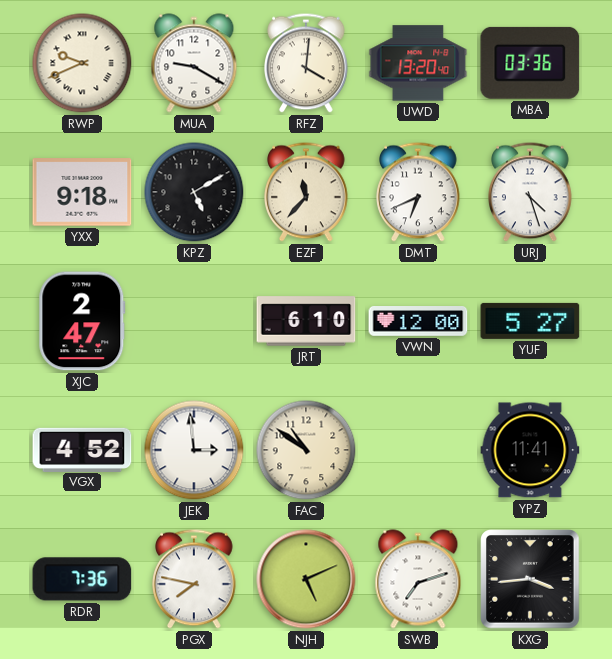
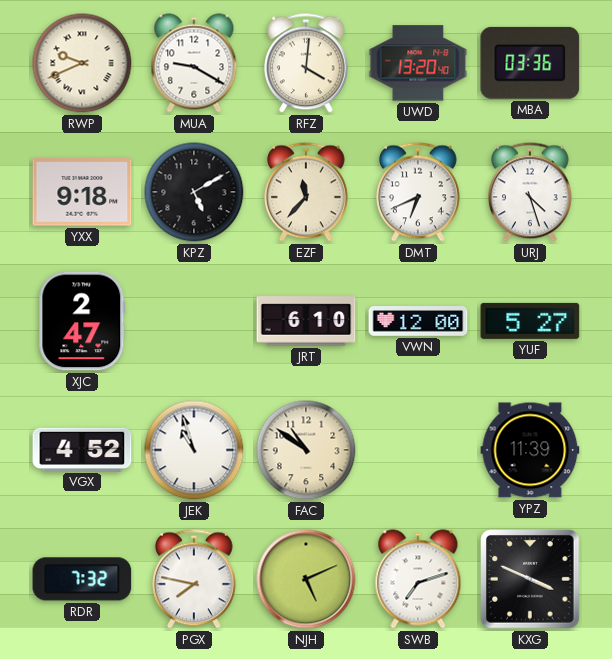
JEK: 2:59 -> 10:57 (194, 450)
YPZ: 11:41 -> 11:39 (530, 450)
RDR: 7:36 -> 7:32 (82, 579)
KXG: 3:44 -> 3:49 (530, 579)
